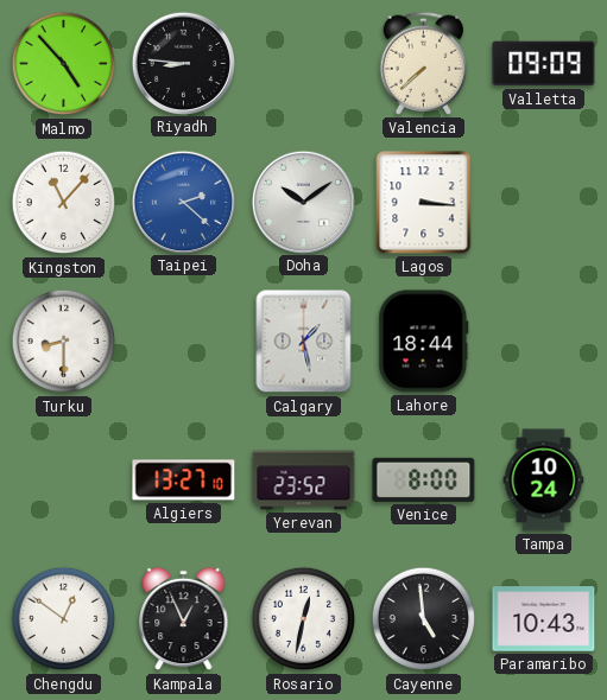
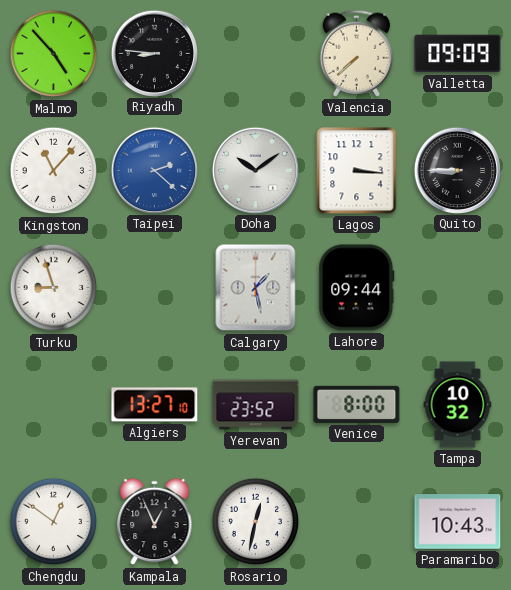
Quito: none -> 8:45 (457, 170)
Turku: 8:30 -> 8:57 (54, 288)
Lahore: 18:44 -> 09:44 (357, 288)
Tampa: 10:24 -> 10:32 (458, 405)
Cayenne: 4:59 -> none (424, 619)
